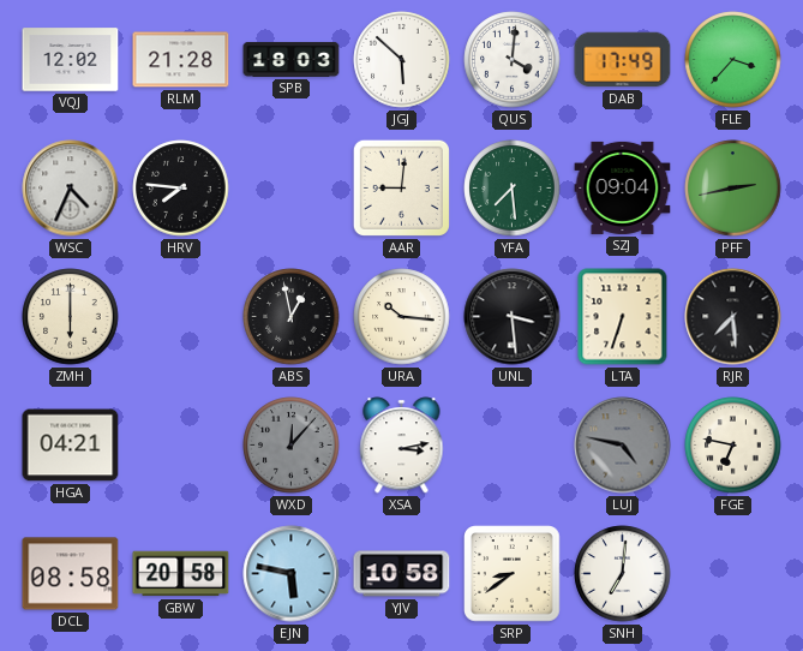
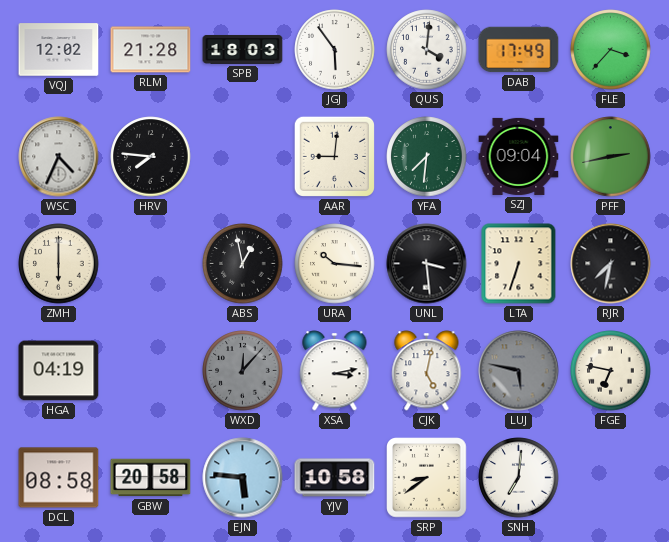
JGJ: 5:52 -> 5:54 (335, 50)
YFA: 7:29 -> 7:31 (427, 157)
RJR: 7:29 -> 7:32 (611, 264)
HGA: 04:21 -> 04:19 (59, 371)
CJK: none -> 5:02 (427, 371)
LUJ: 4:47 -> 5:47 (519, 371)
EJN: 5:47 -> 5:46 (243, 478)
